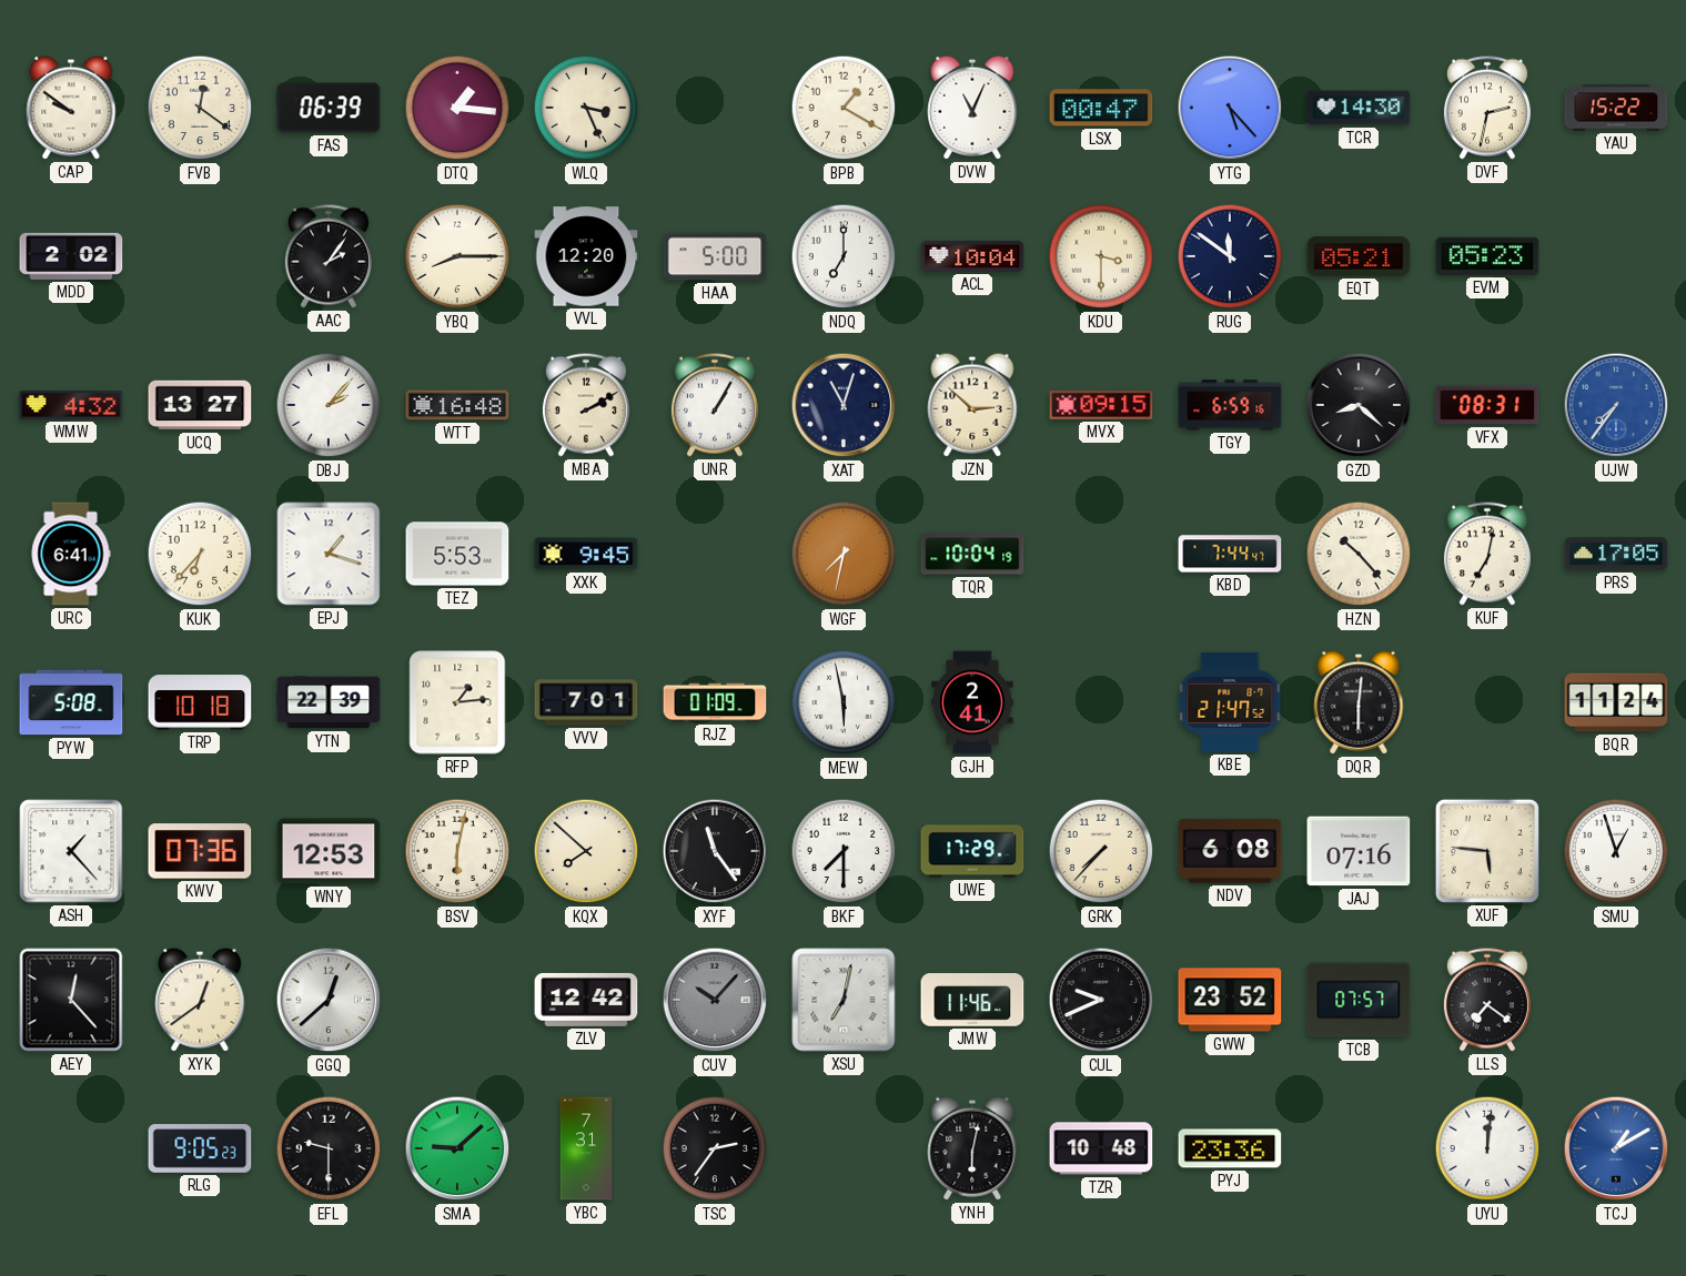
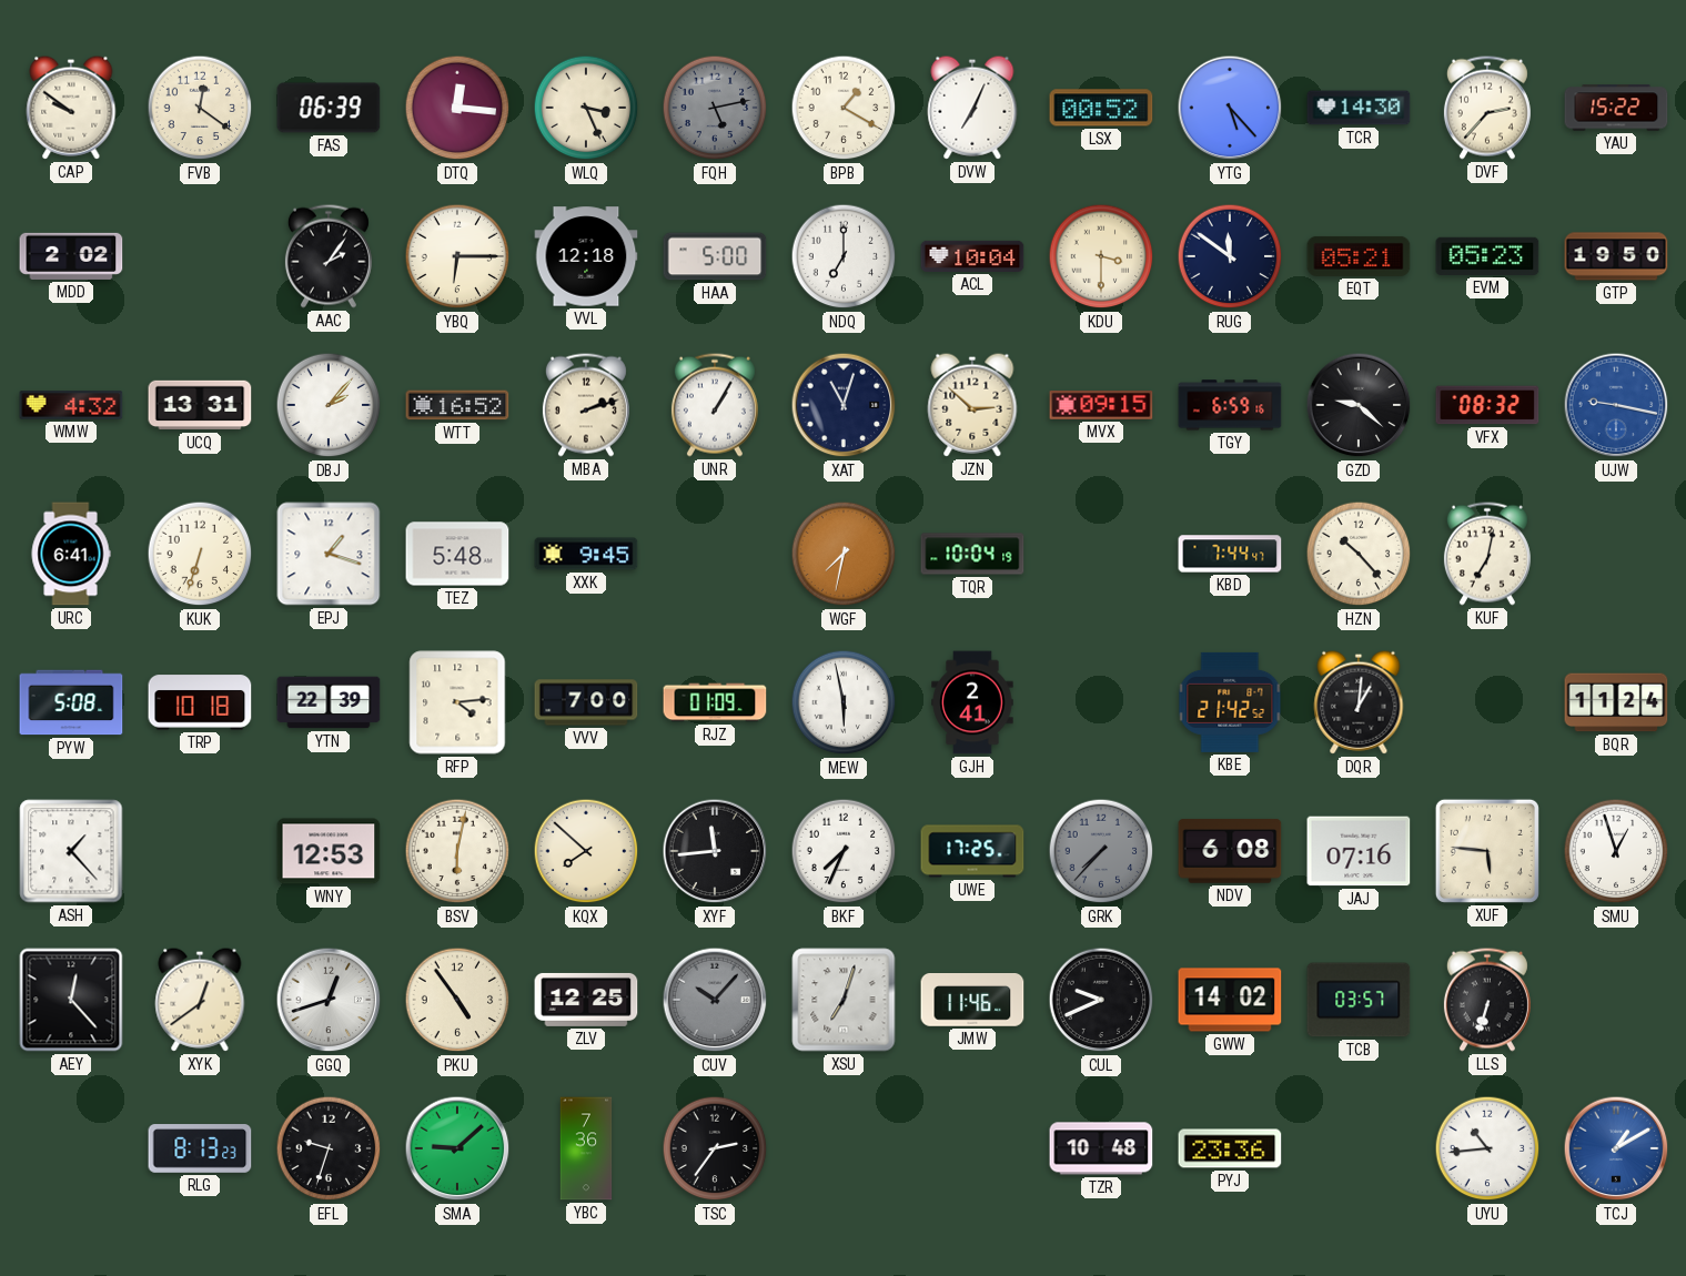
DTQ: 1:16 -> 12:16 (457, 108)
FQH: none -> 5:13 (715, 108)
DVW: 11:04 -> 7:04 (972, 108)
LSX: 00:47 -> 00:52 (1101, 108)
DVF: 2:32 -> 2:37 (1487, 108)
YBQ: 8:15 -> 6:15 (457, 256)
VVL: 12:20 -> 12:18 (586, 256)
GTP: none -> 19:50 (1616, 256)
UCQ: 13:27 -> 13:31 (200, 405)
WTT: 16:48 -> 16:52 (457, 405)
MBA: 2:10 -> 2:12 (586, 405)
GZD: 8:22 -> 9:22 (1359, 405)
VFX: 08:31 -> 08:32 (1487, 405)
UJW: 7:36 -> 9:17 (1616, 405)
KUK: 6:37 -> 6:33 (200, 554)
TEZ: 5:53 -> 5:48 (457, 554)
PRS: 17:05 -> none (1616, 554)
RFP: 1:14 -> 4:14 (457, 702)
VVV: 7:01 -> 7:00 (586, 702)
KBE: 21:47 -> 21:42 (1230, 702)
DQR: 6:01 -> 1:01 (1359, 702)
KWV: 07:36 -> none (200, 851)
XYF: 11:24 -> 11:44 (715, 851)
BKF: 7:30 -> 7:34 (844, 851)
UWE: 17:29 -> 17:25 (972, 851)
GRK dial: cream -> grey (1101, 851)
GGQ: 12:38 -> 12:42 (329, 1000)
PKU: none -> 4:54 (457, 1000)
ZLV: 12:42 -> 12:25 (586, 1000)
XSU: 7:02 -> 7:03 (844, 1000)
GWW: 23:52 -> 14:02 (1230, 1000)
TCB: 07:57 -> 03:57 (1359, 1000)
LLS: 7:21 -> 6:33 (1487, 1000)
RLG: 9:05 -> 8:13 (200, 1148)
EFL: 9:30 -> 9:33 (329, 1148)
YBC: 7:31 -> 7:36 (586, 1148)
YNH: 6:02 -> none (972, 1148)
UYU: 12:01 -> 10:44 (1487, 1148)
